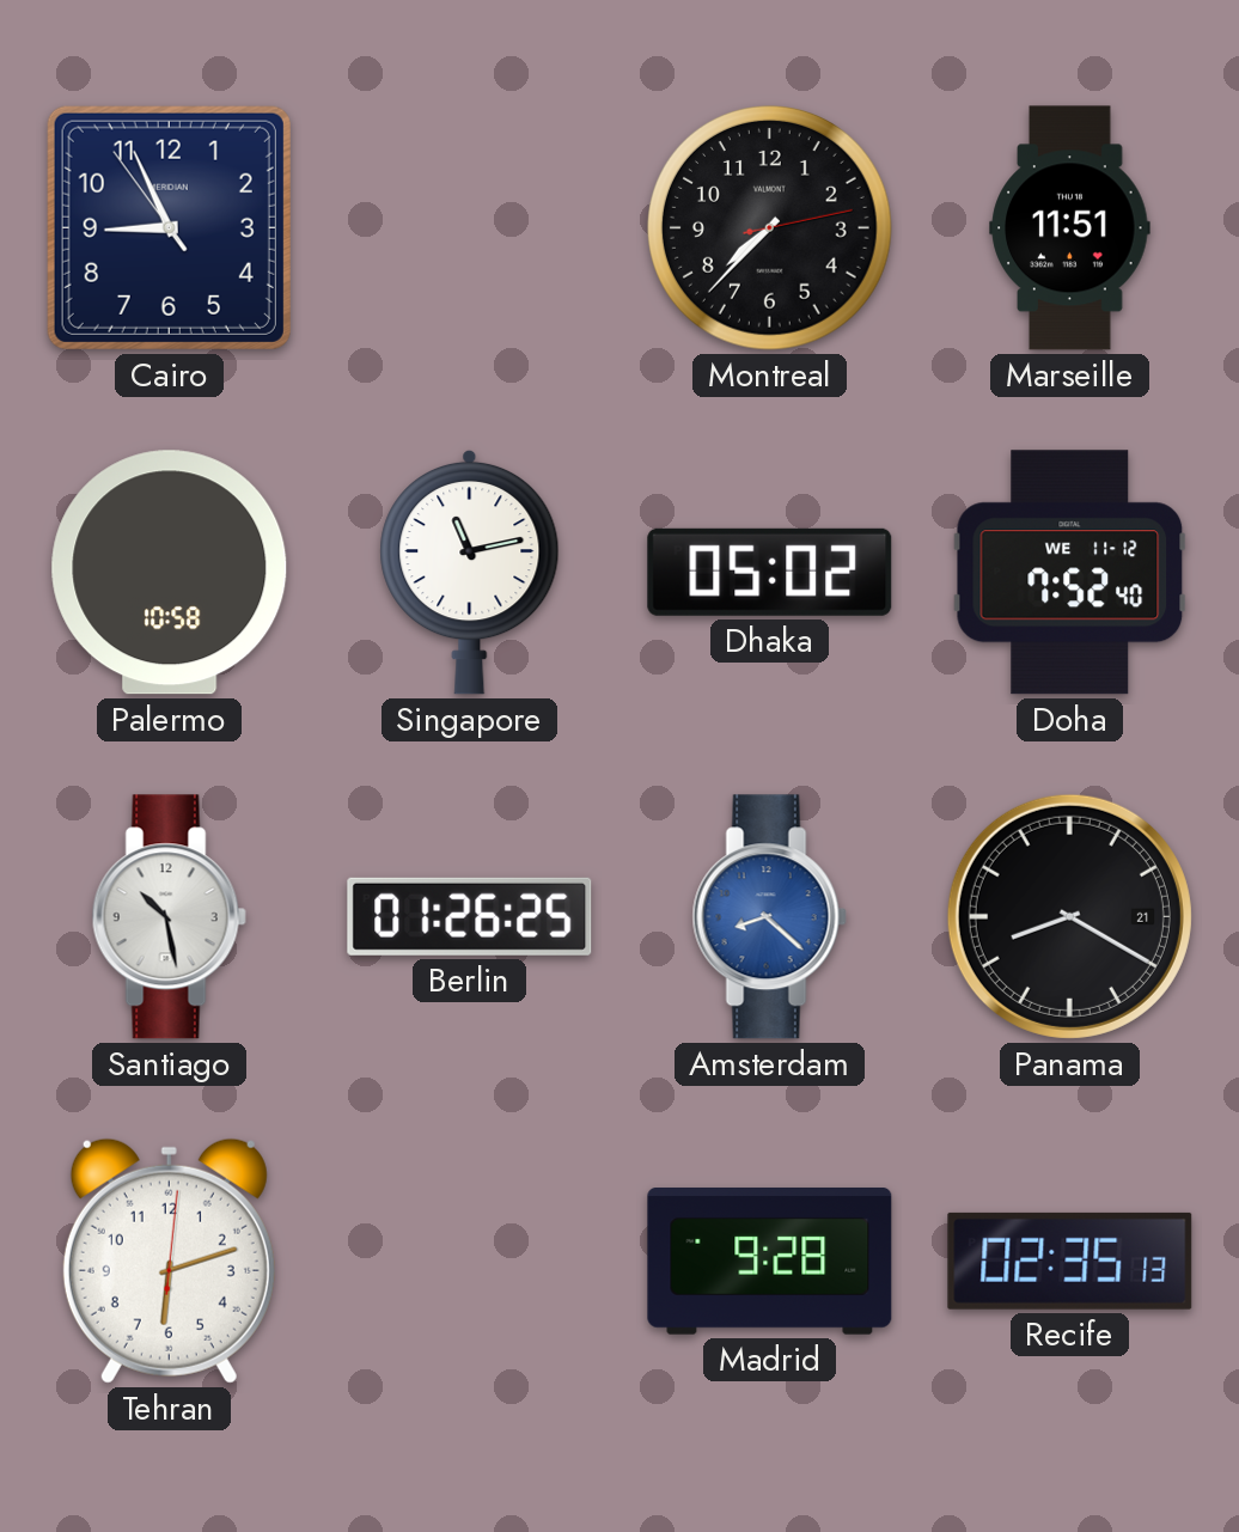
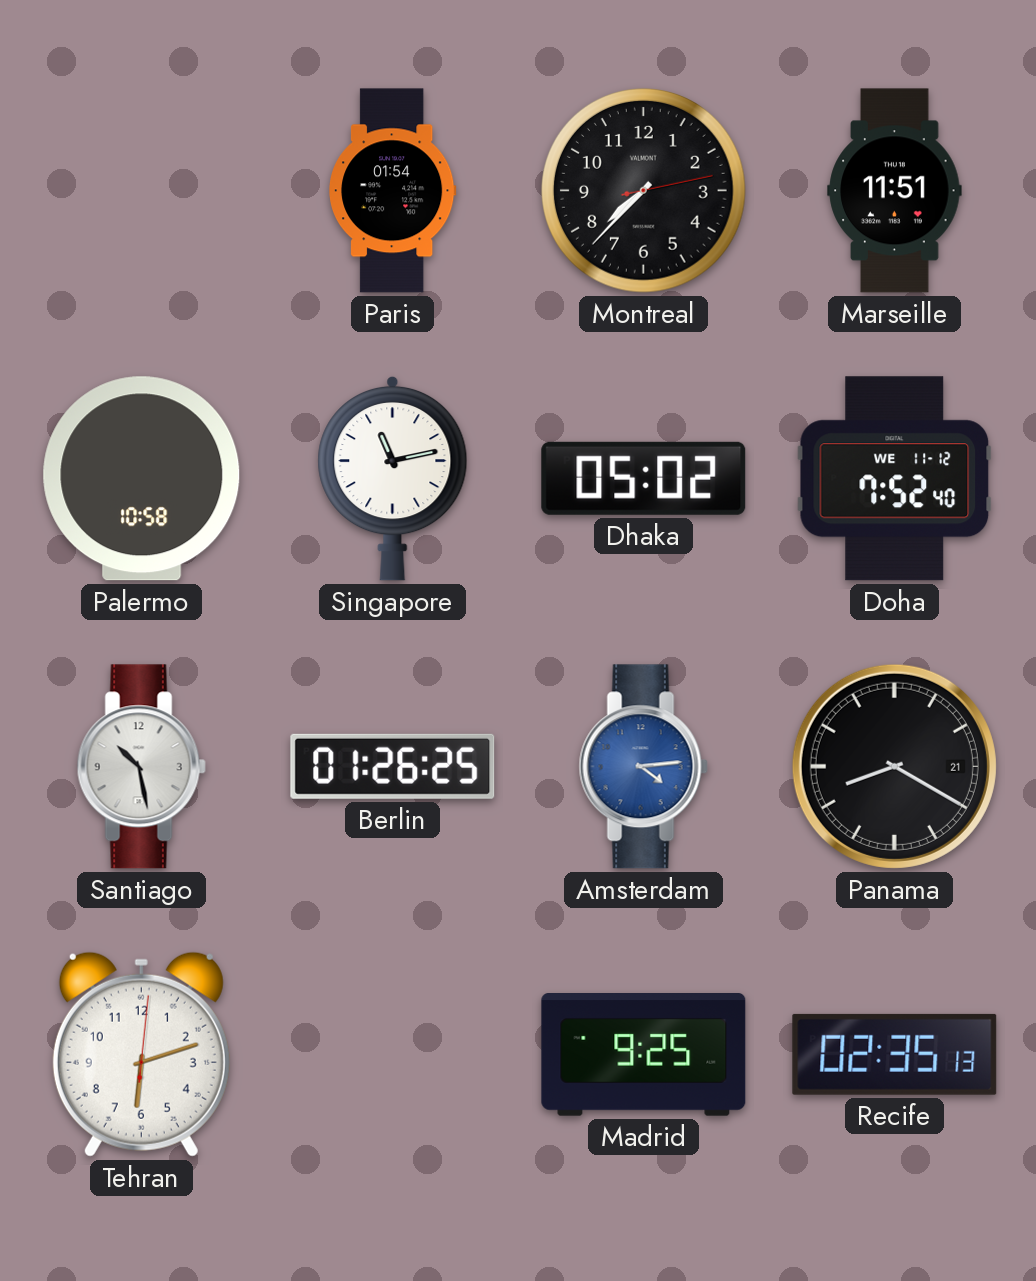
Cairo: 8:55 -> none (169, 227)
Paris: none -> 01:54 (393, 191)
Amsterdam: 8:22 -> 4:14 (643, 767)
Madrid: 9:28 -> 9:25 (644, 1055)
